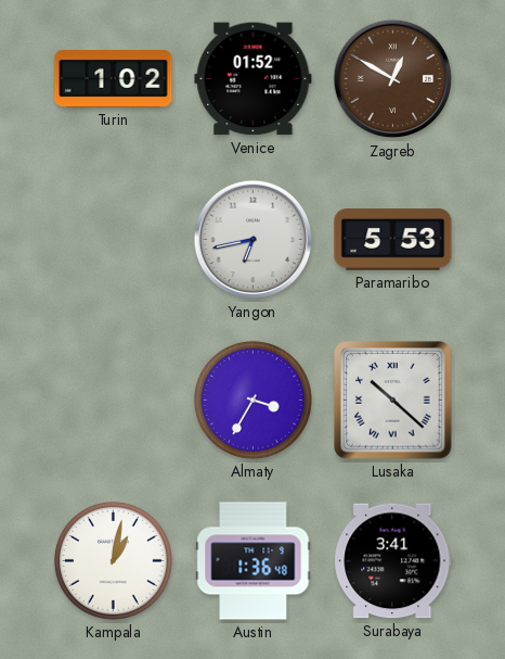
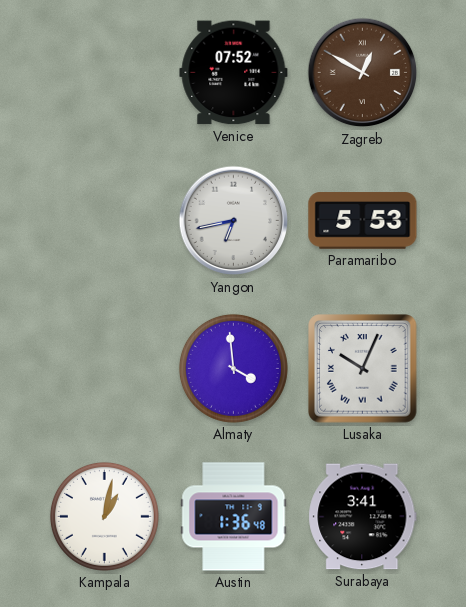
Turin: 1:02 -> none (114, 79)
Venice: 01:52 -> 07:52 (234, 73)
Almaty: 3:35 -> 3:59 (233, 368)
Lusaka: 10:22 -> 10:04 (363, 369)
